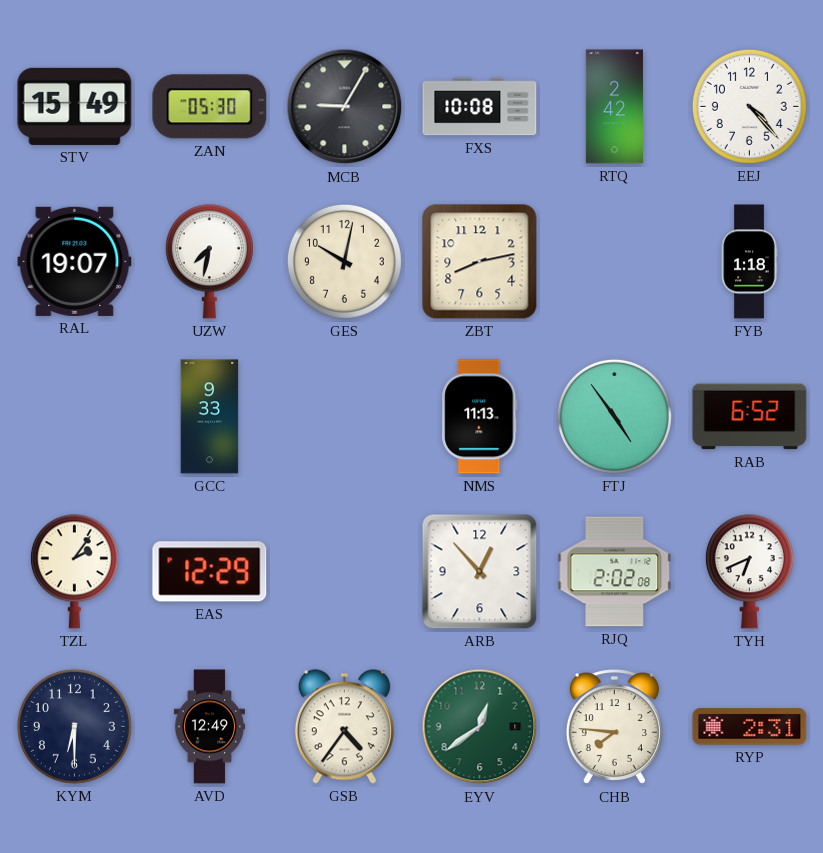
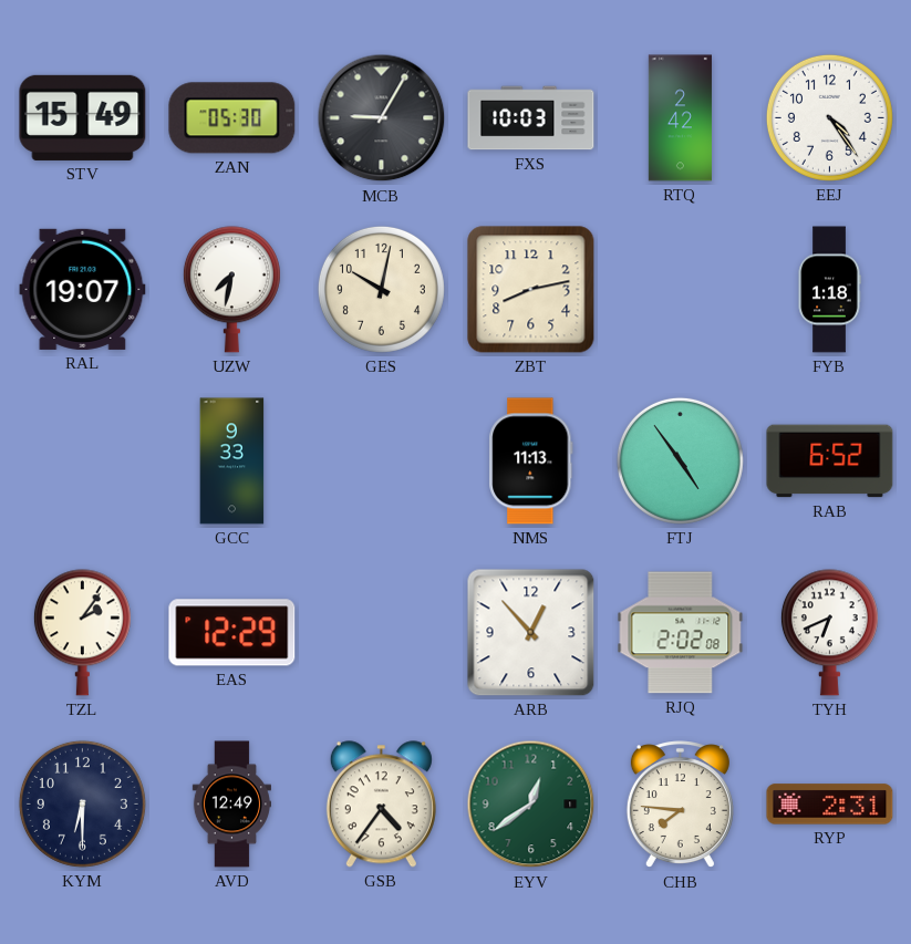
FXS: 10:08 -> 10:03 (531, 118)
EEJ: 4:23 -> 4:24 (829, 117)
